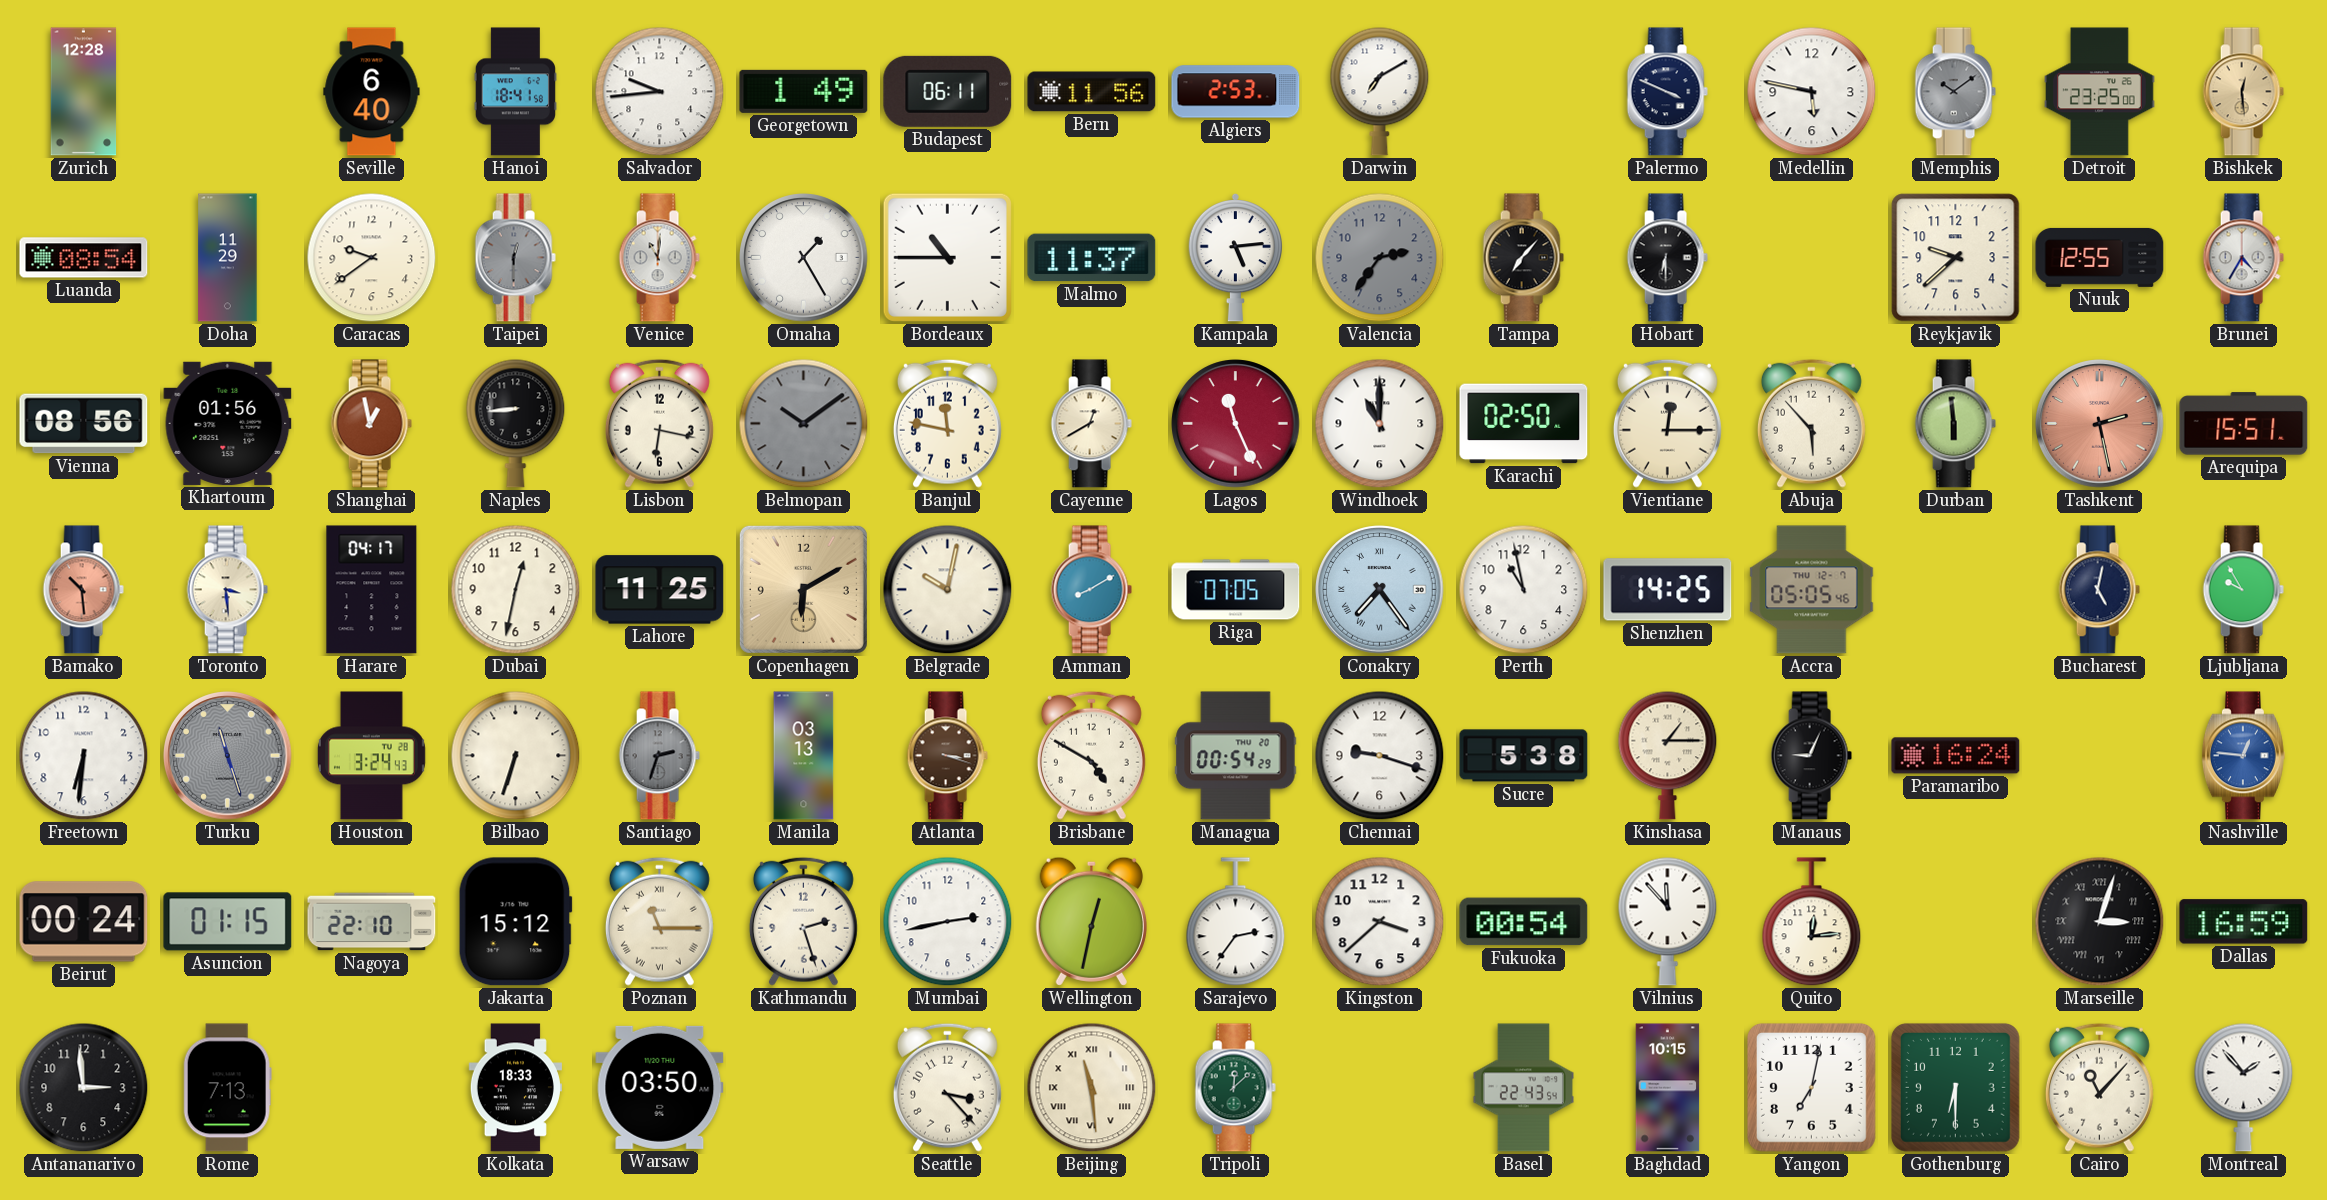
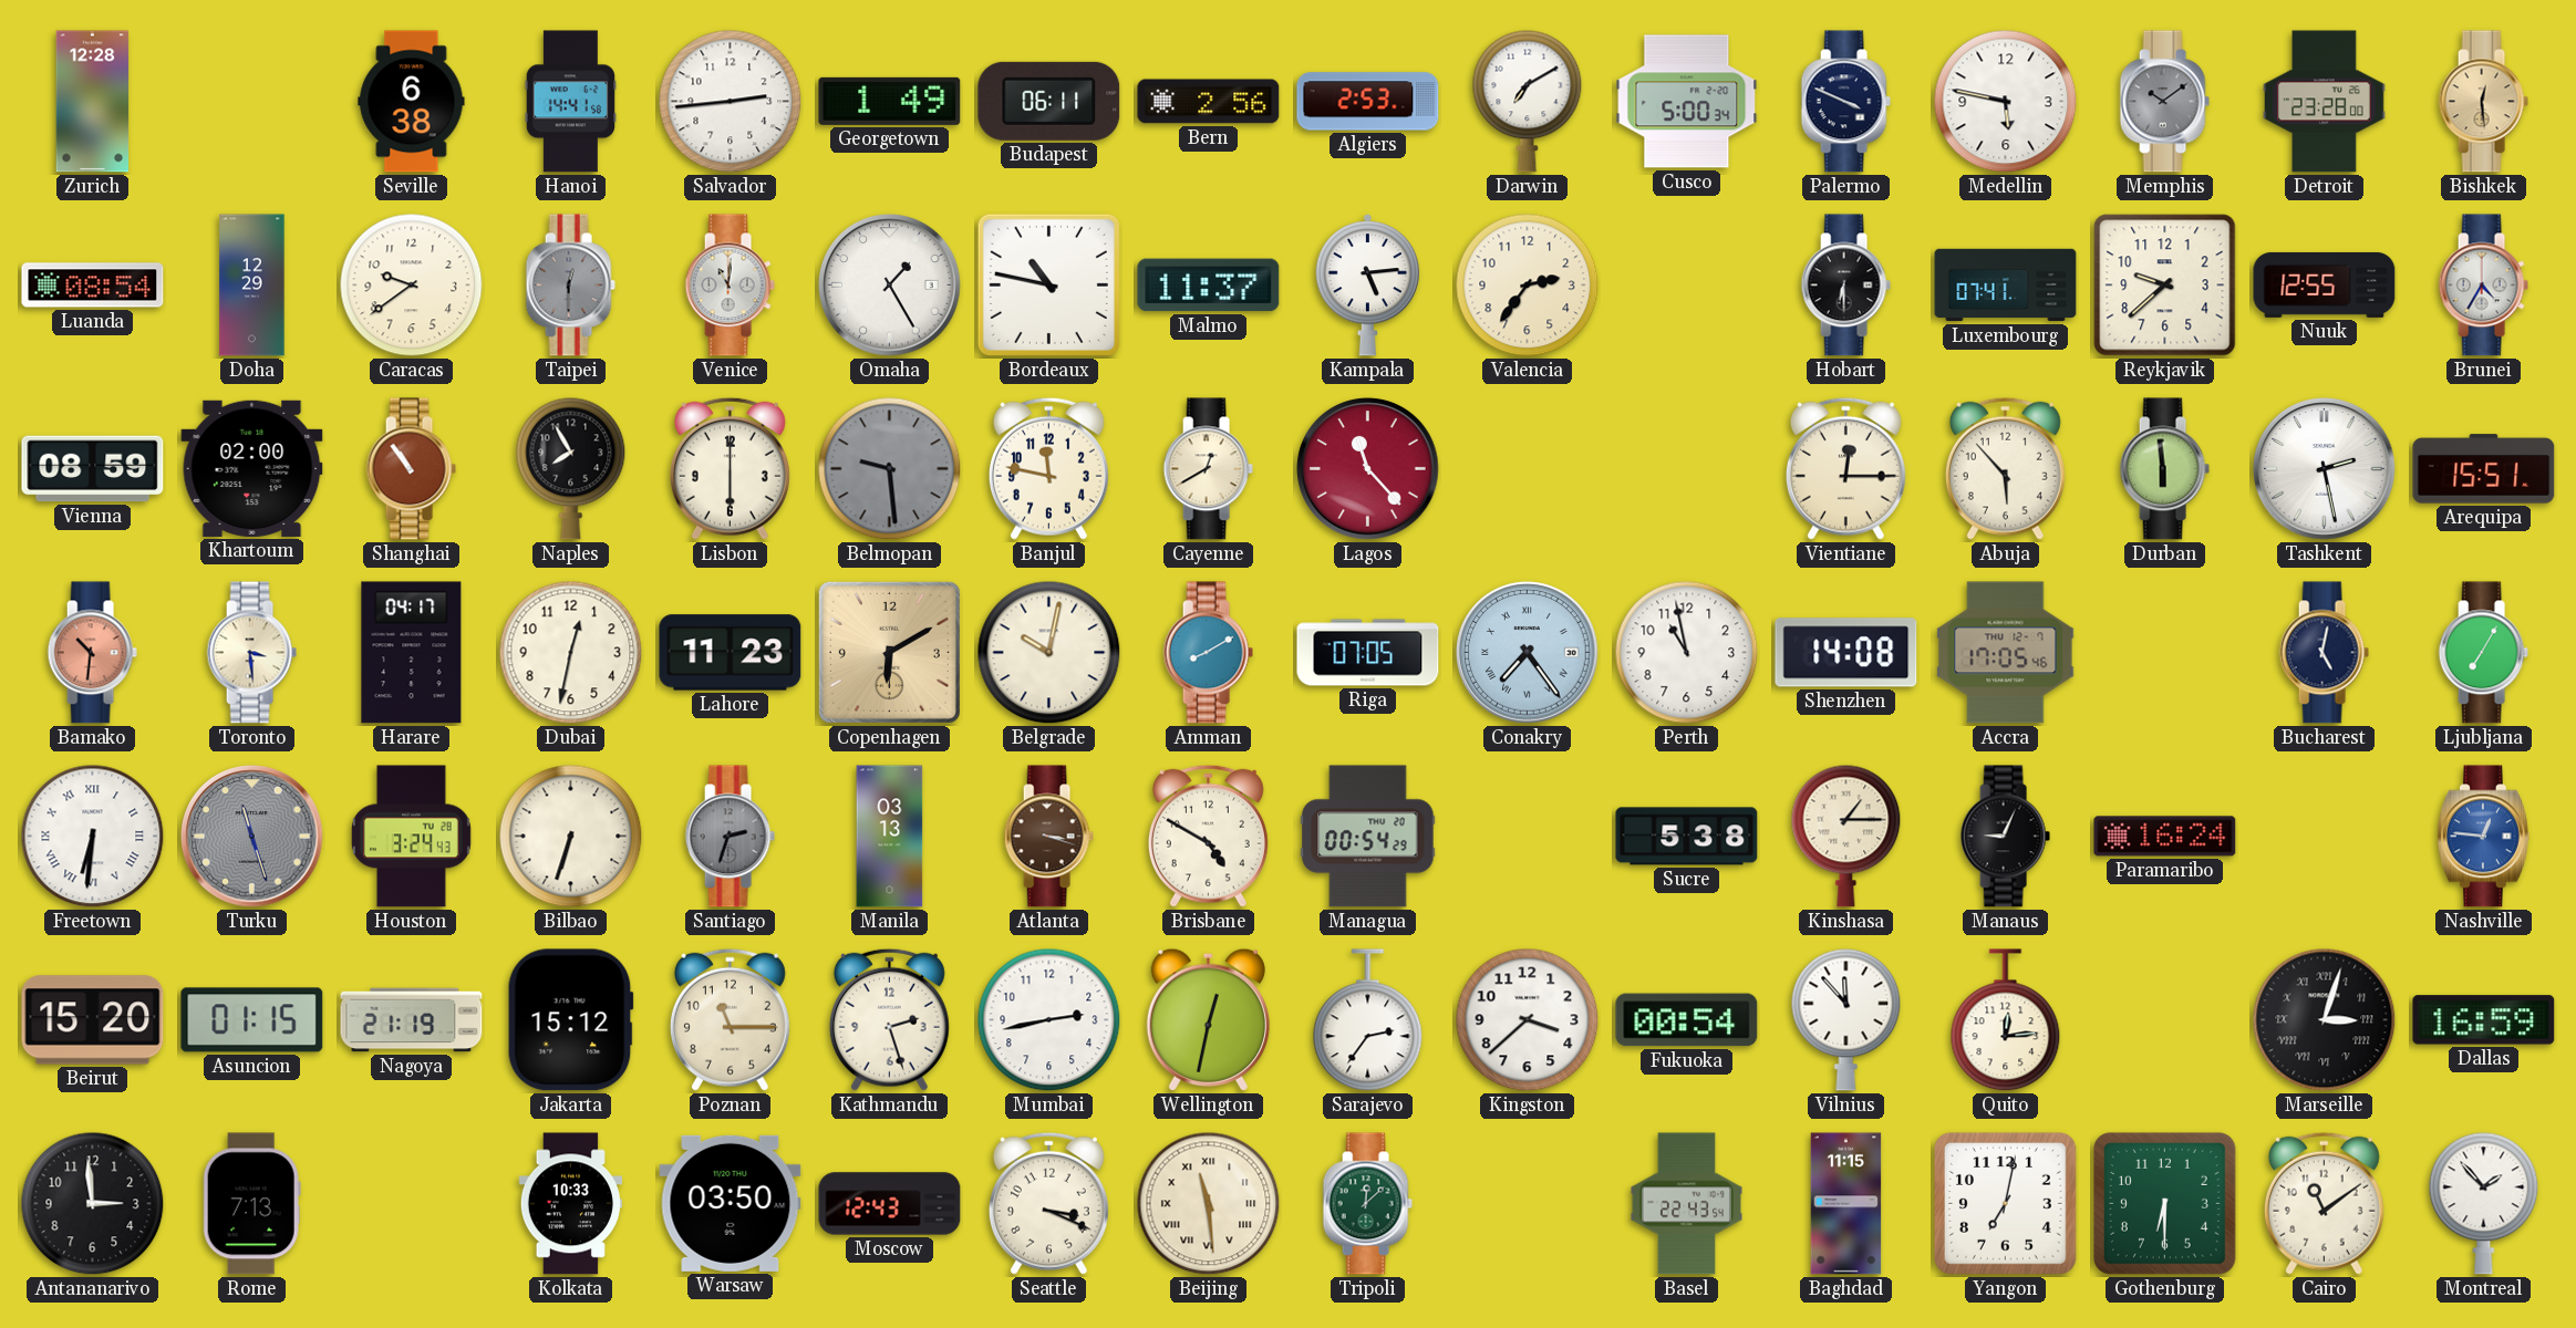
Seville: 6:40 -> 6:38 (412, 102)
Hanoi: 18:41 -> 14:41 (570, 102)
Salvador: 9:44 -> 2:44 (731, 102)
Bern: 11:56 -> 2:56 (1209, 102)
Cusco: none -> 5:00 (1687, 102)
Detroit: 23:25 -> 23:28 (2325, 102)
Doha: 11:29 -> 12:29 (252, 286)
Bordeaux: 10:45 -> 10:47 (1048, 284)
Valencia dial: grey -> cream (1528, 286)
Tampa: 7:07 -> none (1523, 258)
Luxembourg: none -> 07:41 (2006, 286)
Vienna: 08:56 -> 08:59 (93, 469)
Khartoum: 01:56 -> 02:00 (252, 468)
Shanghai: 12:58 -> 10:54 (411, 469)
Naples: 8:44 -> 7:55 (571, 468)
Lisbon: 6:17 -> 6:00 (730, 468)
Belmopan: 10:09 -> 9:29 (890, 469)
Lagos: 11:26 -> 11:23 (1368, 469)
Windhoek: 11:00 -> none (1380, 424)
Karachi: 02:50 -> none (1524, 424)
Tashkent dial: salmon -> white (2325, 469)
Bamako: 10:29 -> 10:31 (92, 653)
Lahore: 11:25 -> 11:23 (731, 653)
Shenzhen: 14:25 -> 14:08 (1846, 653)
Accra: 05:05 -> 17:05 (2006, 653)
Ljubljana: 9:55 -> 7:05 (2483, 653)
Freetown numerals: Arabic -> Roman (93, 837)
Chennai: 9:18 -> none (1380, 756)
Beirut: 00:24 -> 15:20 (93, 1020)
Nagoya: 22:10 -> 21:19 (412, 1020)
Poznan numerals: Roman -> Arabic (730, 1019)
Kolkata: 18:33 -> 10:33 (570, 1204)
Moscow: none -> 12:43 (890, 1204)
Seattle: 3:23 -> 3:19 (1048, 1203)
Baghdad: 10:15 -> 11:15 (1846, 1204)
Cairo: 11:07 -> 11:09 (2324, 1203)
